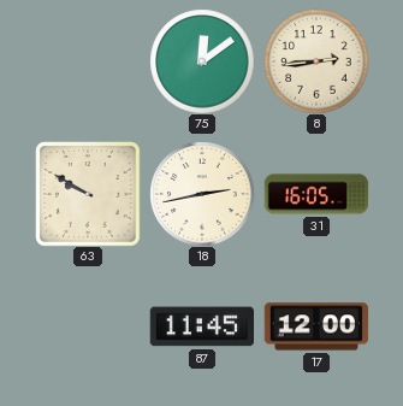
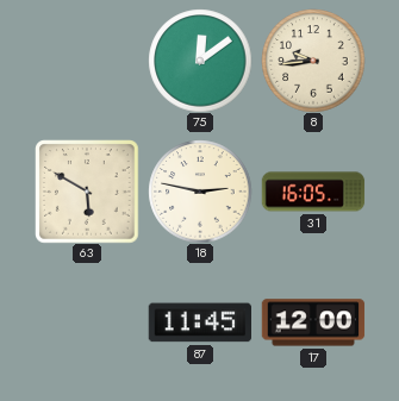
8: 2:44 -> 9:44 (313, 61)
63: 9:50 -> 5:50 (87, 192)
18: 2:43 -> 2:47 (200, 192)
